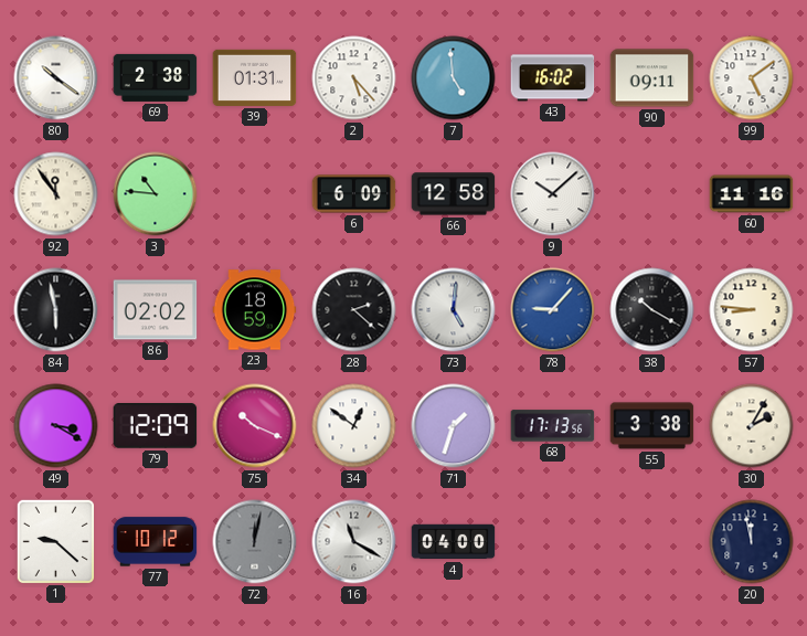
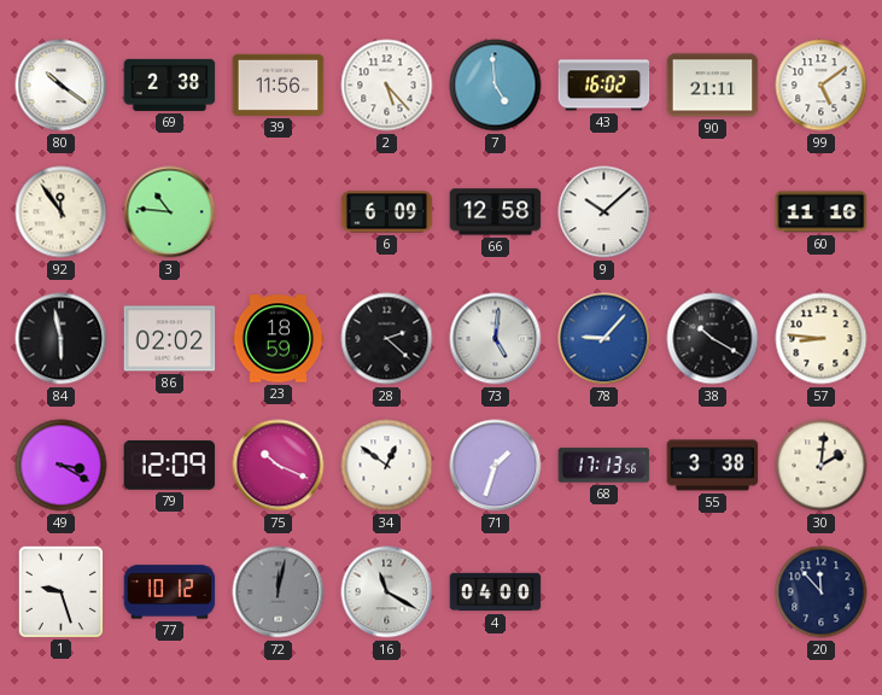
39: 01:31 -> 11:56 (279, 84)
90: 09:11 -> 21:11 (713, 86)
30: 2:05 -> 2:01 (822, 466)
1: 9:22 -> 9:27 (60, 591)
20: 11:58 -> 11:53 (822, 592)
